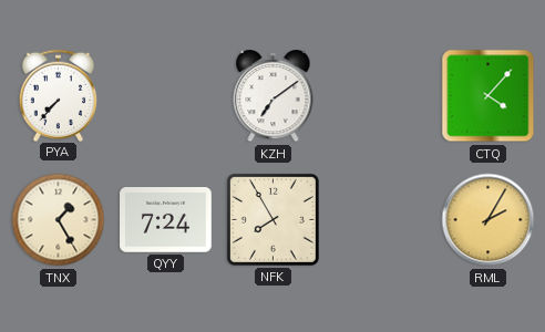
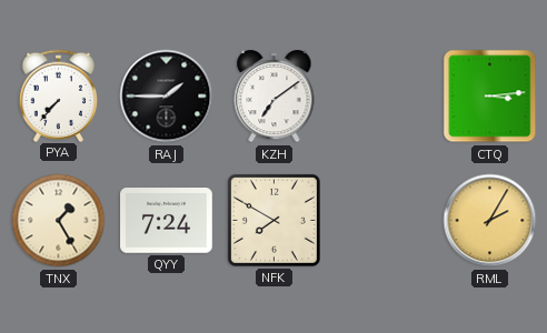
RAJ: none -> 1:45 (167, 97)
CTQ: 4:07 -> 3:14 (490, 97)
NFK: 7:55 -> 7:50 (273, 220)
